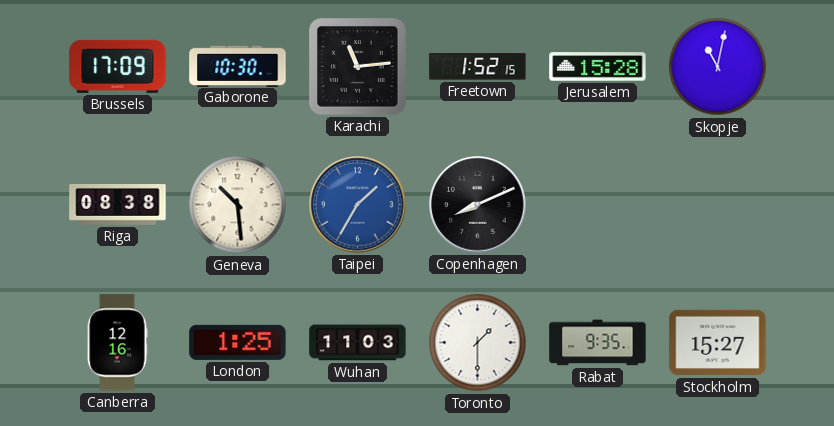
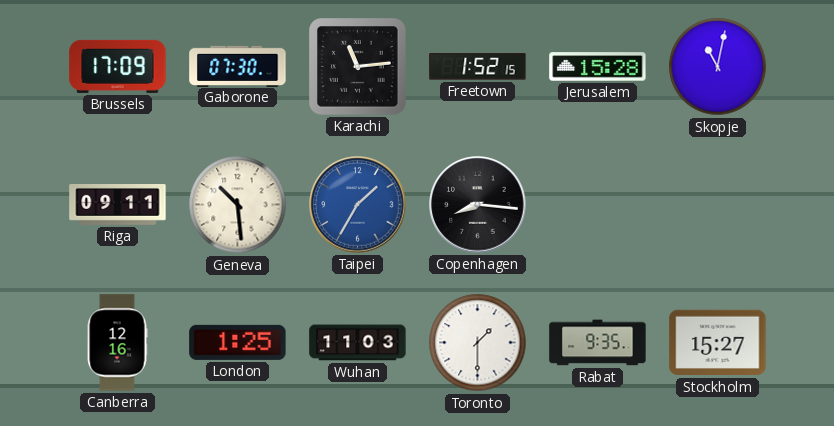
Gaborone: 10:30 -> 07:30 (238, 66)
Riga: 08:38 -> 09:11 (118, 205)
Copenhagen: 8:11 -> 8:16 (478, 205)
